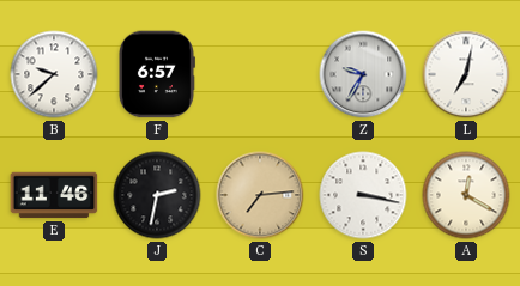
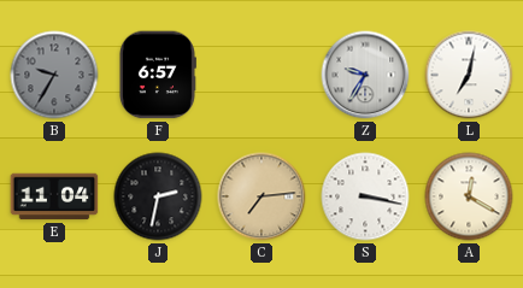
B: 9:38 -> 9:35 (54, 75)
B dial: white -> grey (54, 75)
E: 11:46 -> 11:04 (54, 196)
